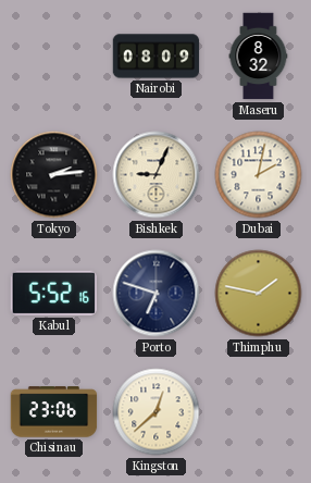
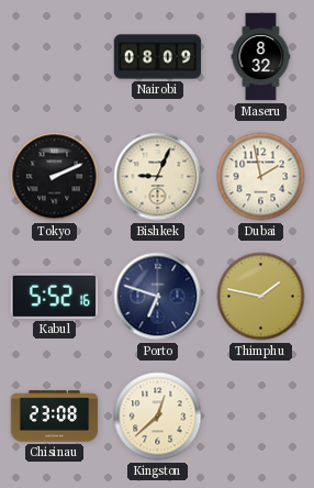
Tokyo: 2:14 -> 2:11 (55, 177)
Dubai: 2:02 -> 1:58 (261, 177)
Chisinau: 23:06 -> 23:08 (55, 417)
